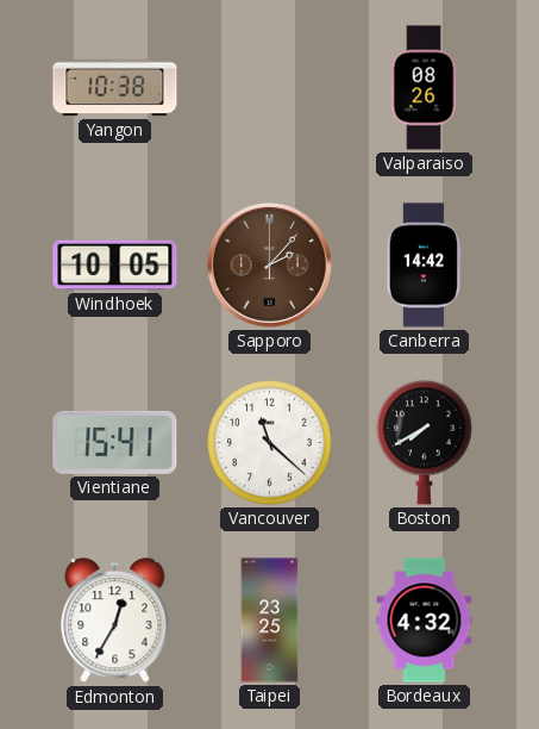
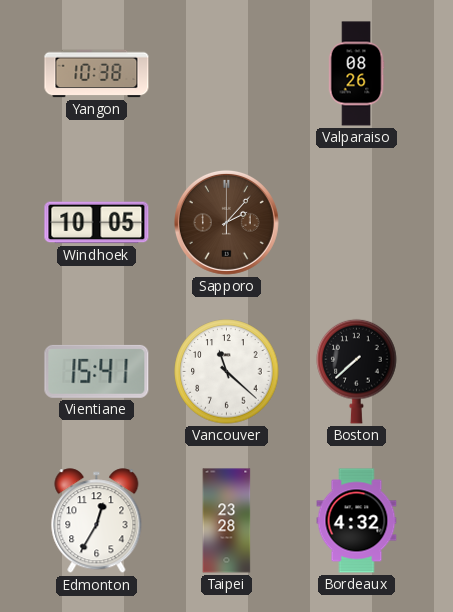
Canberra: 14:42 -> none (424, 266)
Boston: 7:40 -> 7:38 (357, 371)
Taipei: 23:25 -> 23:28 (227, 521)
